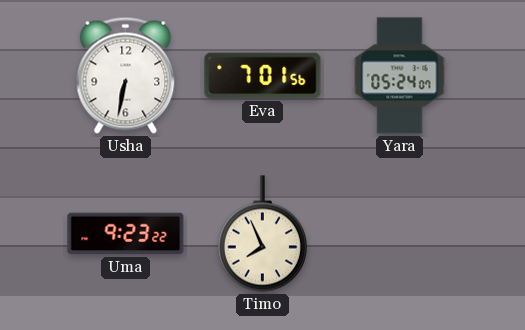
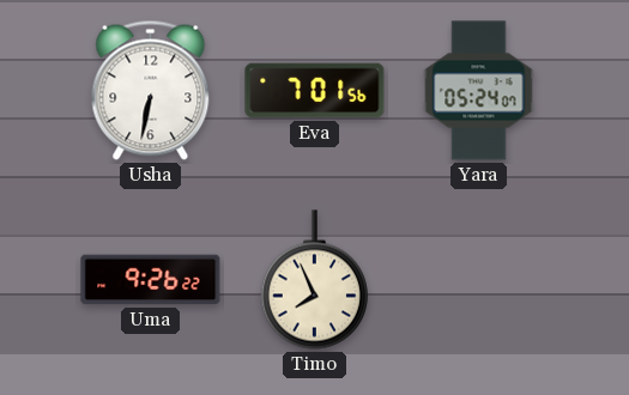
Uma: 9:23 -> 9:26 (151, 280)
